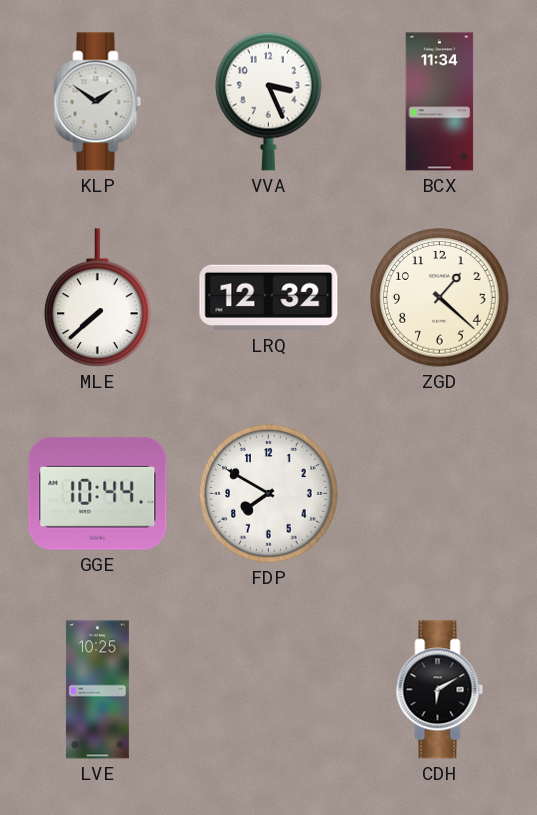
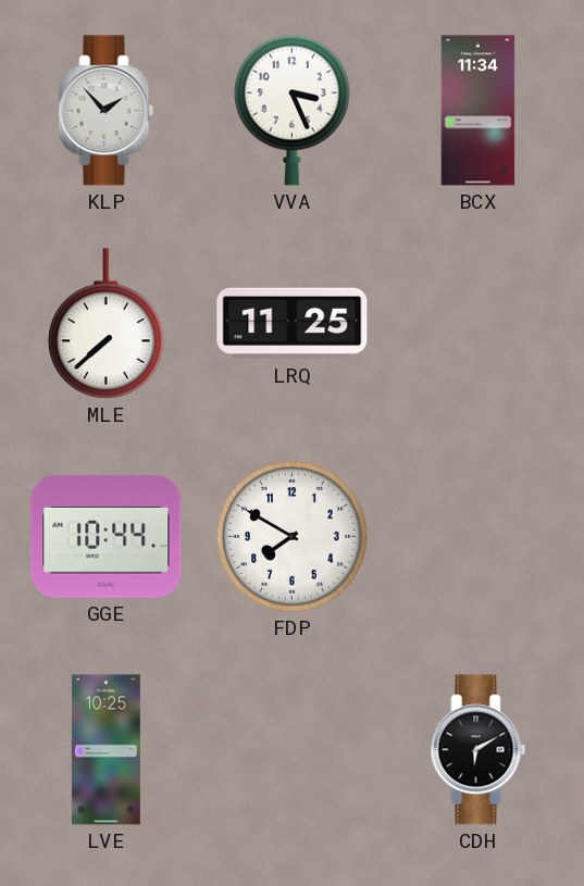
KLP: 1:51 -> 1:53 (107, 111)
LRQ: 12:32 -> 11:25 (293, 324)
ZGD: 1:22 -> none (440, 298)
